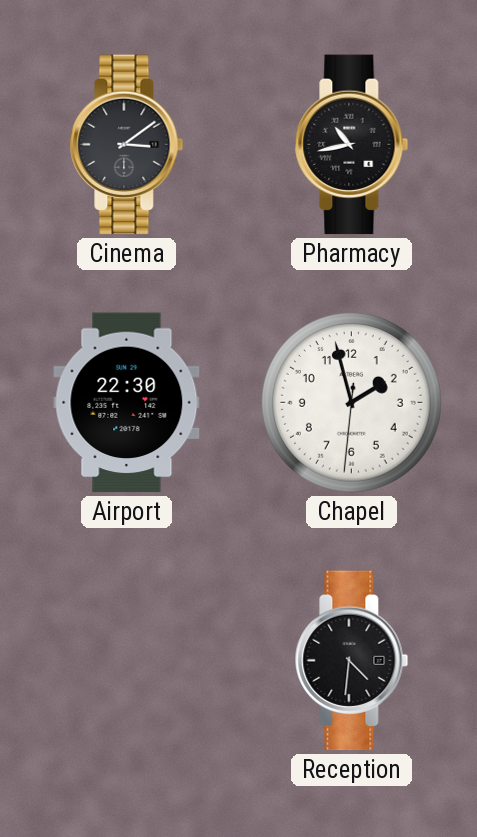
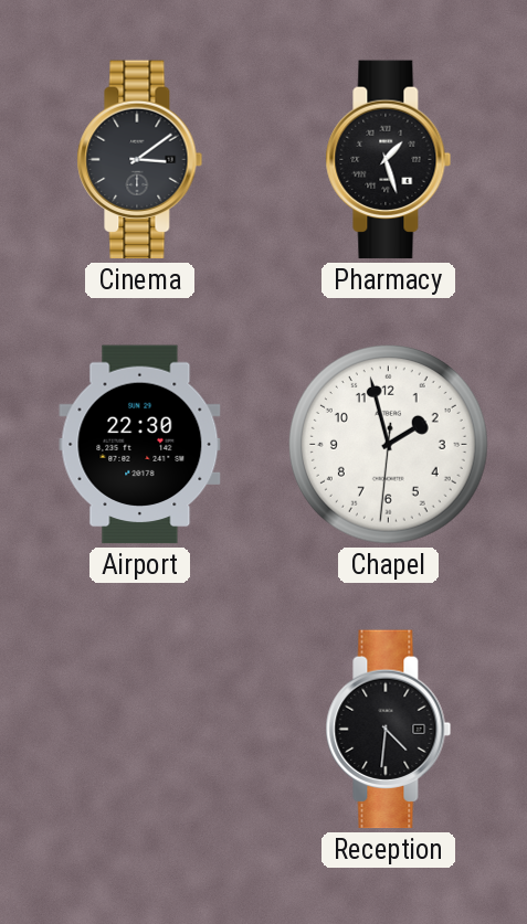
Pharmacy: 10:43 -> 1:27 (389, 160)
